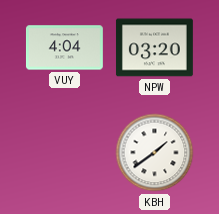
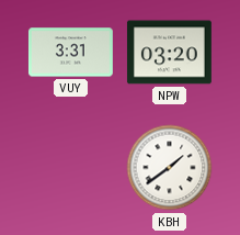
VUY: 4:04 -> 3:31 (70, 53)
